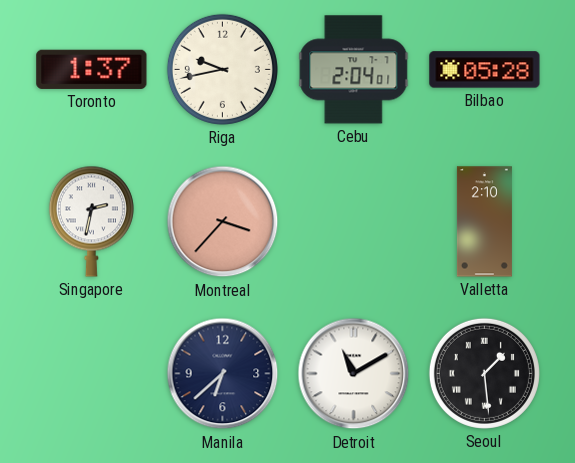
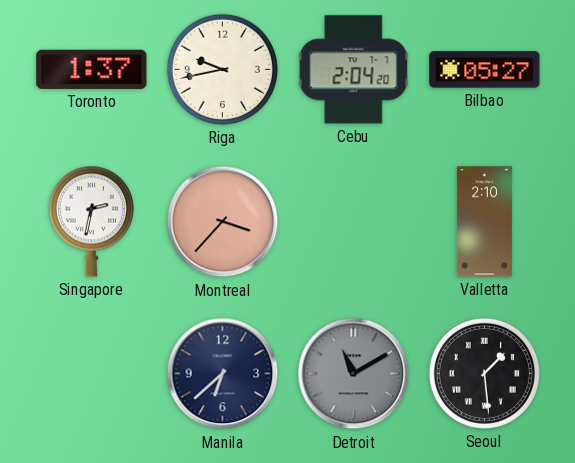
Cebu: 2:04:01 -> 2:04:20 (354, 70)
Bilbao: 05:28 -> 05:27 (485, 70)
Detroit dial: white -> grey (354, 374)
